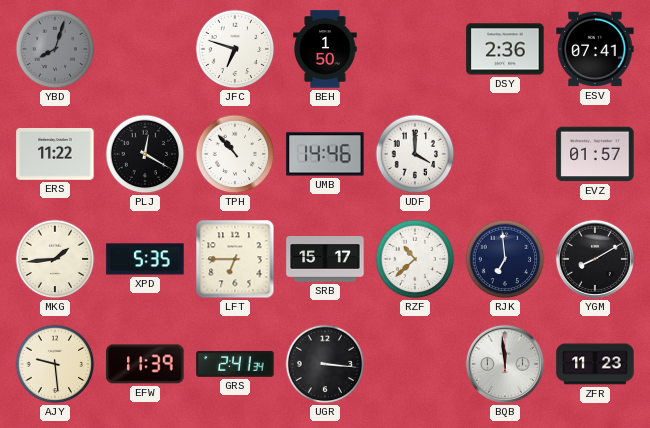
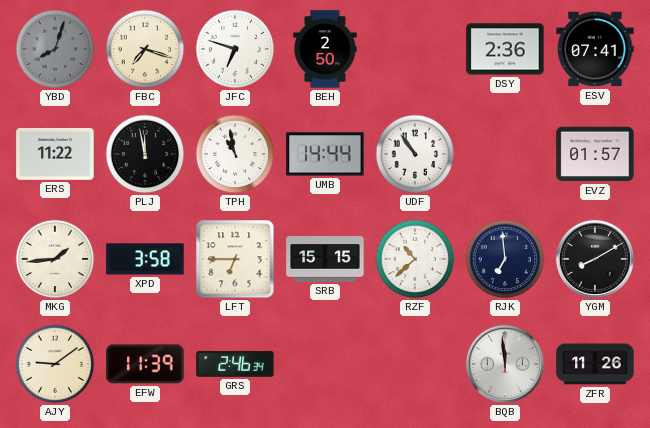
FBC: none -> 7:18 (145, 49)
BEH: 1:50 -> 2:50 (325, 49)
PLJ: 12:20 -> 11:58 (145, 154)
TPH: 10:53 -> 10:58 (235, 154)
UMB: 14:46 -> 14:44 (325, 154)
UDF: 4:00 -> 10:54 (415, 154)
XPD: 5:35 -> 3:58 (145, 259)
SRB: 15:17 -> 15:15 (325, 259)
AJY: 9:29 -> 9:09 (55, 364)
GRS: 2:41 -> 2:46 (235, 365)
UGR: 3:16 -> none (325, 364)
ZFR: 11:23 -> 11:26 (595, 364)
